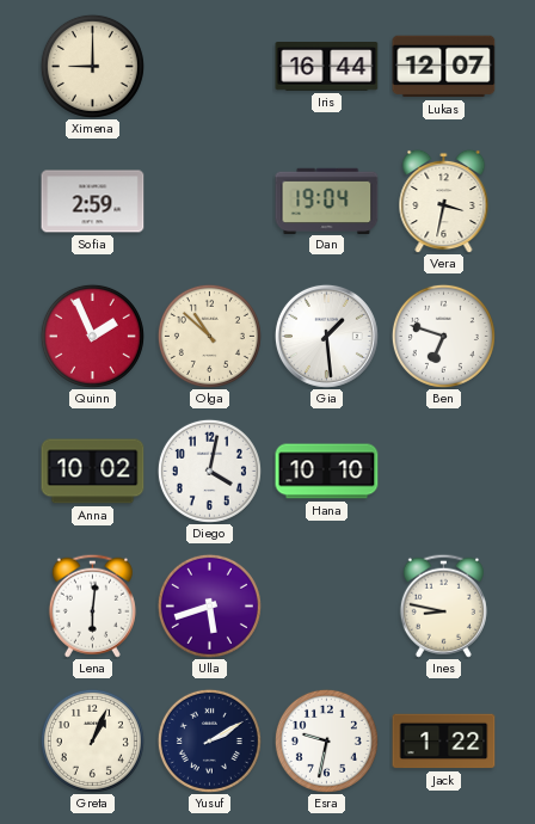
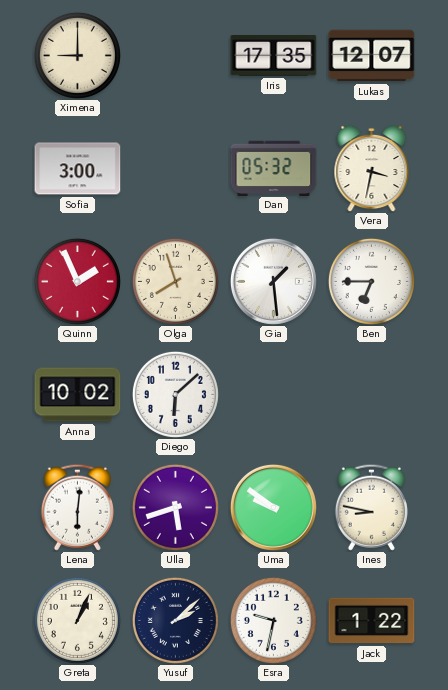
Iris: 16:44 -> 17:35 (274, 56)
Sofia: 2:59 -> 3:00 (78, 169)
Dan: 19:04 -> 05:32 (274, 168)
Olga: 10:52 -> 7:57 (175, 281)
Ben: 6:48 -> 6:45 (371, 281)
Diego: 4:02 -> 6:08 (175, 394)
Hana: 10:10 -> none (327, 472)
Uma: none -> 9:51 (273, 507)
Yusuf: 2:10 -> 2:08 (175, 620)
